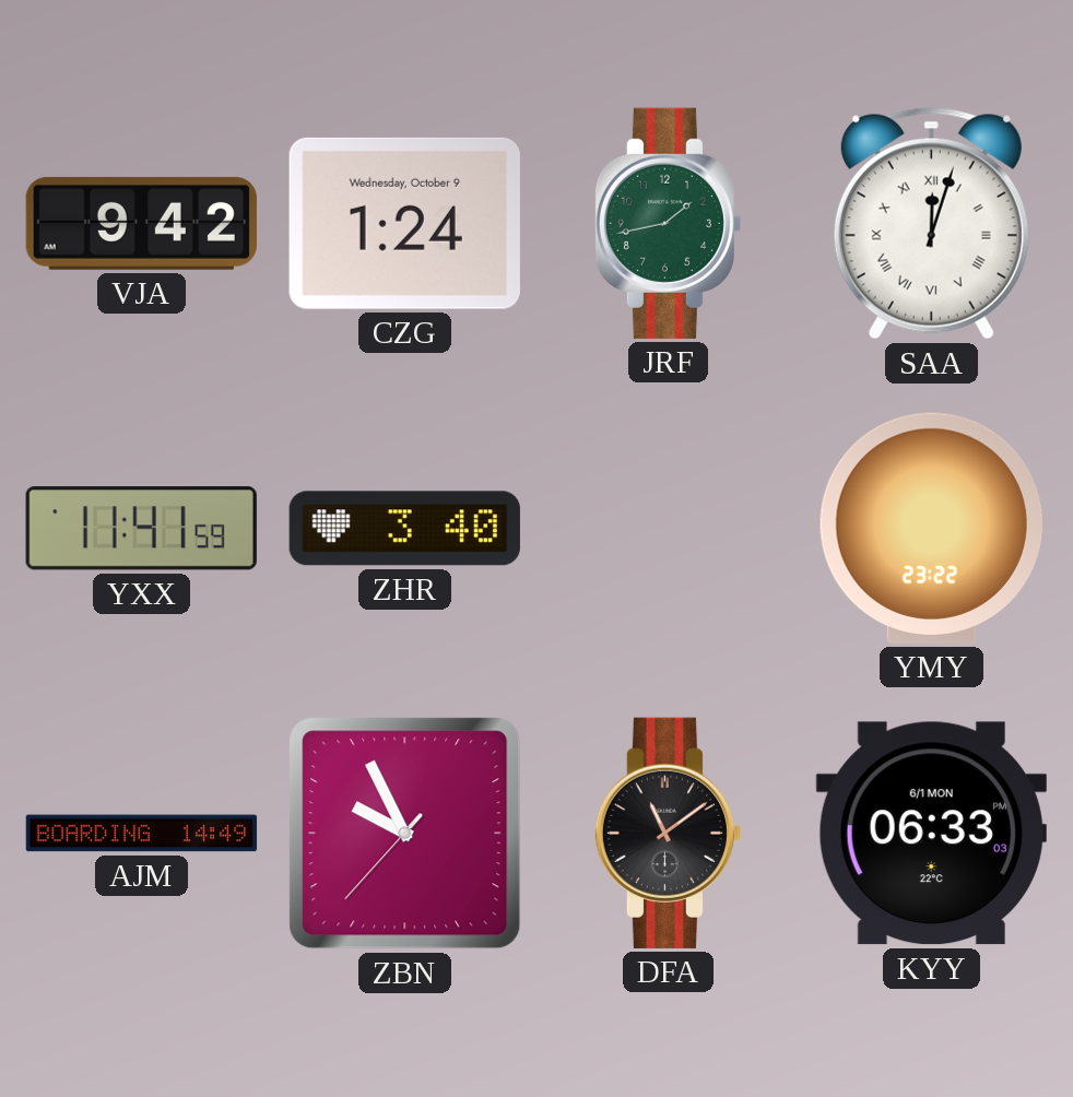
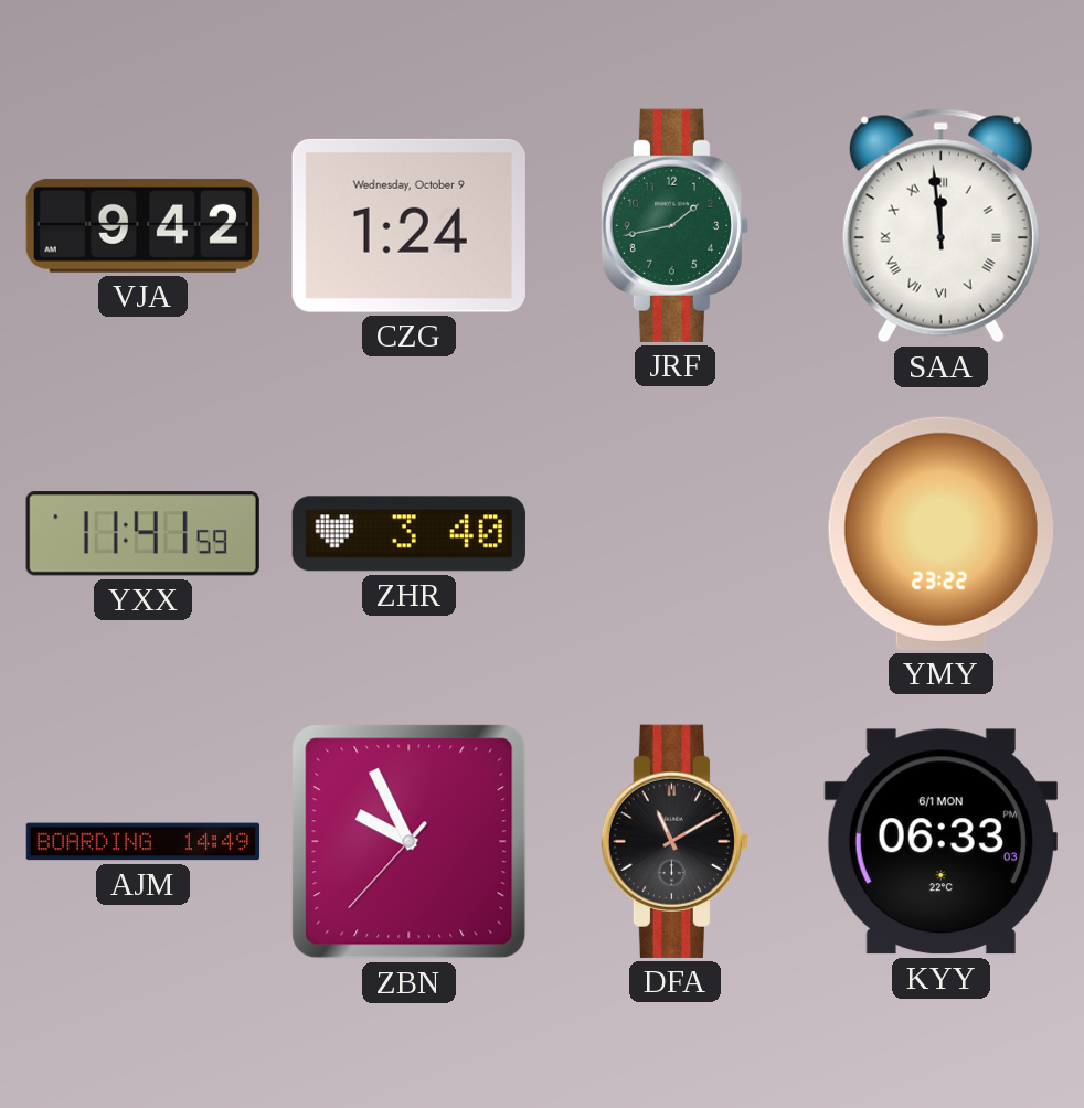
SAA: 12:03 -> 11:59 (940, 226)
DFA: 11:09 -> 11:10 (674, 841)
